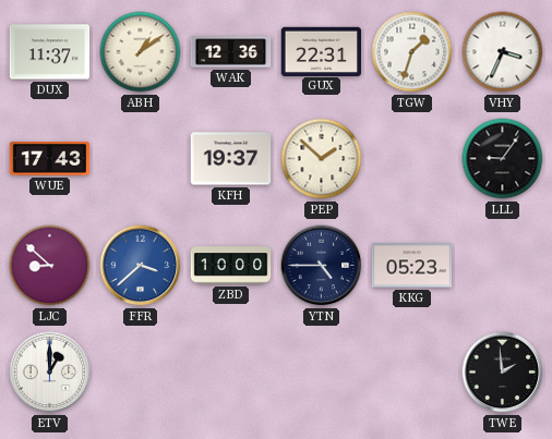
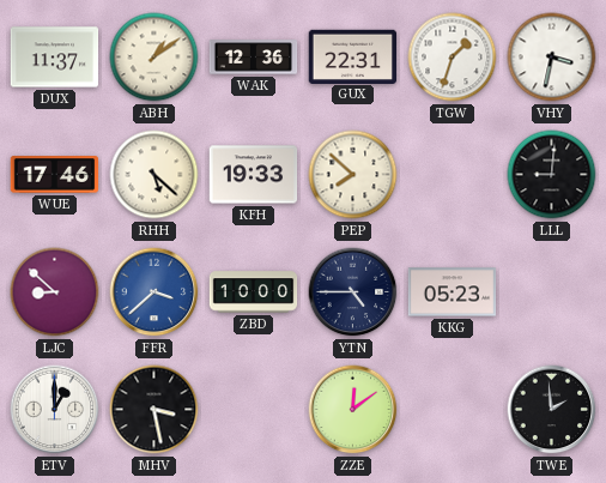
VHY: 3:34 -> 3:32 (552, 58)
WUE: 17:43 -> 17:46 (55, 175)
RHH: none -> 5:22 (154, 175)
KFH: 19:37 -> 19:33 (254, 175)
PEP: 1:52 -> 7:52 (353, 175)
LLL: 9:06 -> 9:01 (552, 175)
MHV: none -> 3:28 (154, 410)
ZZE: none -> 12:09 (353, 410)
